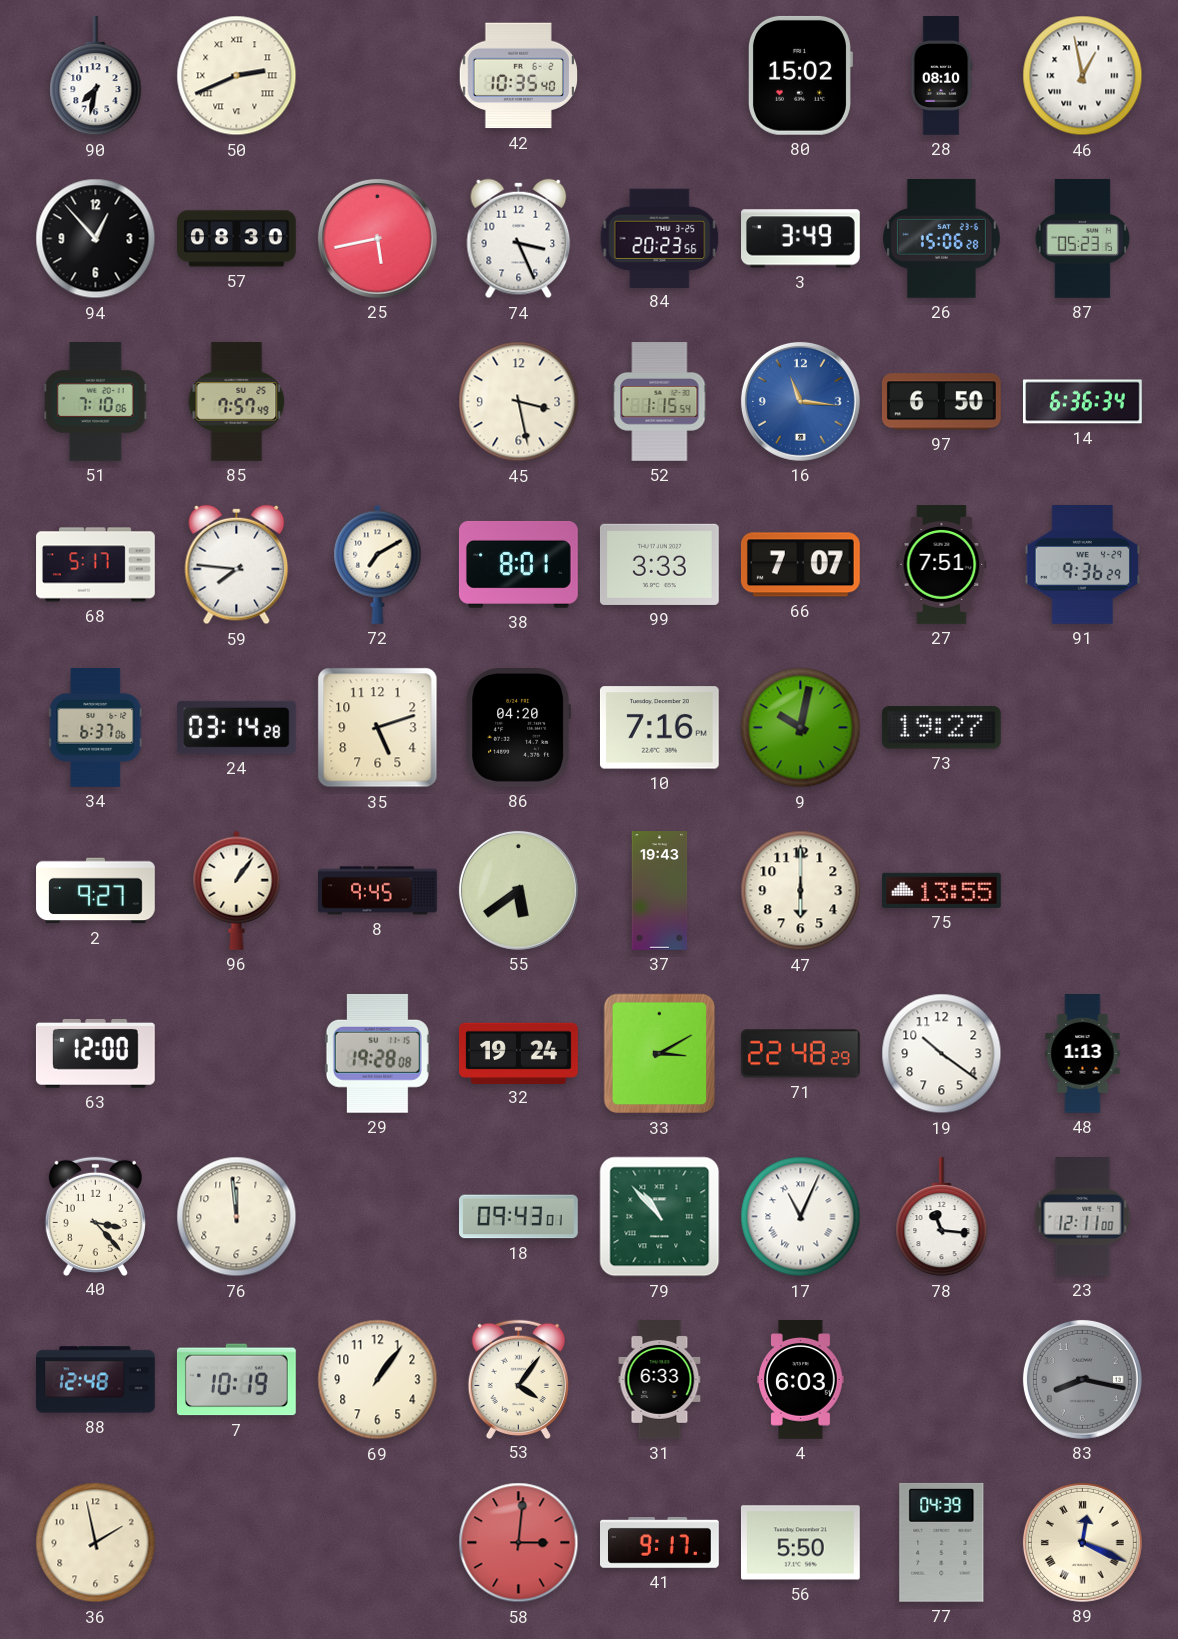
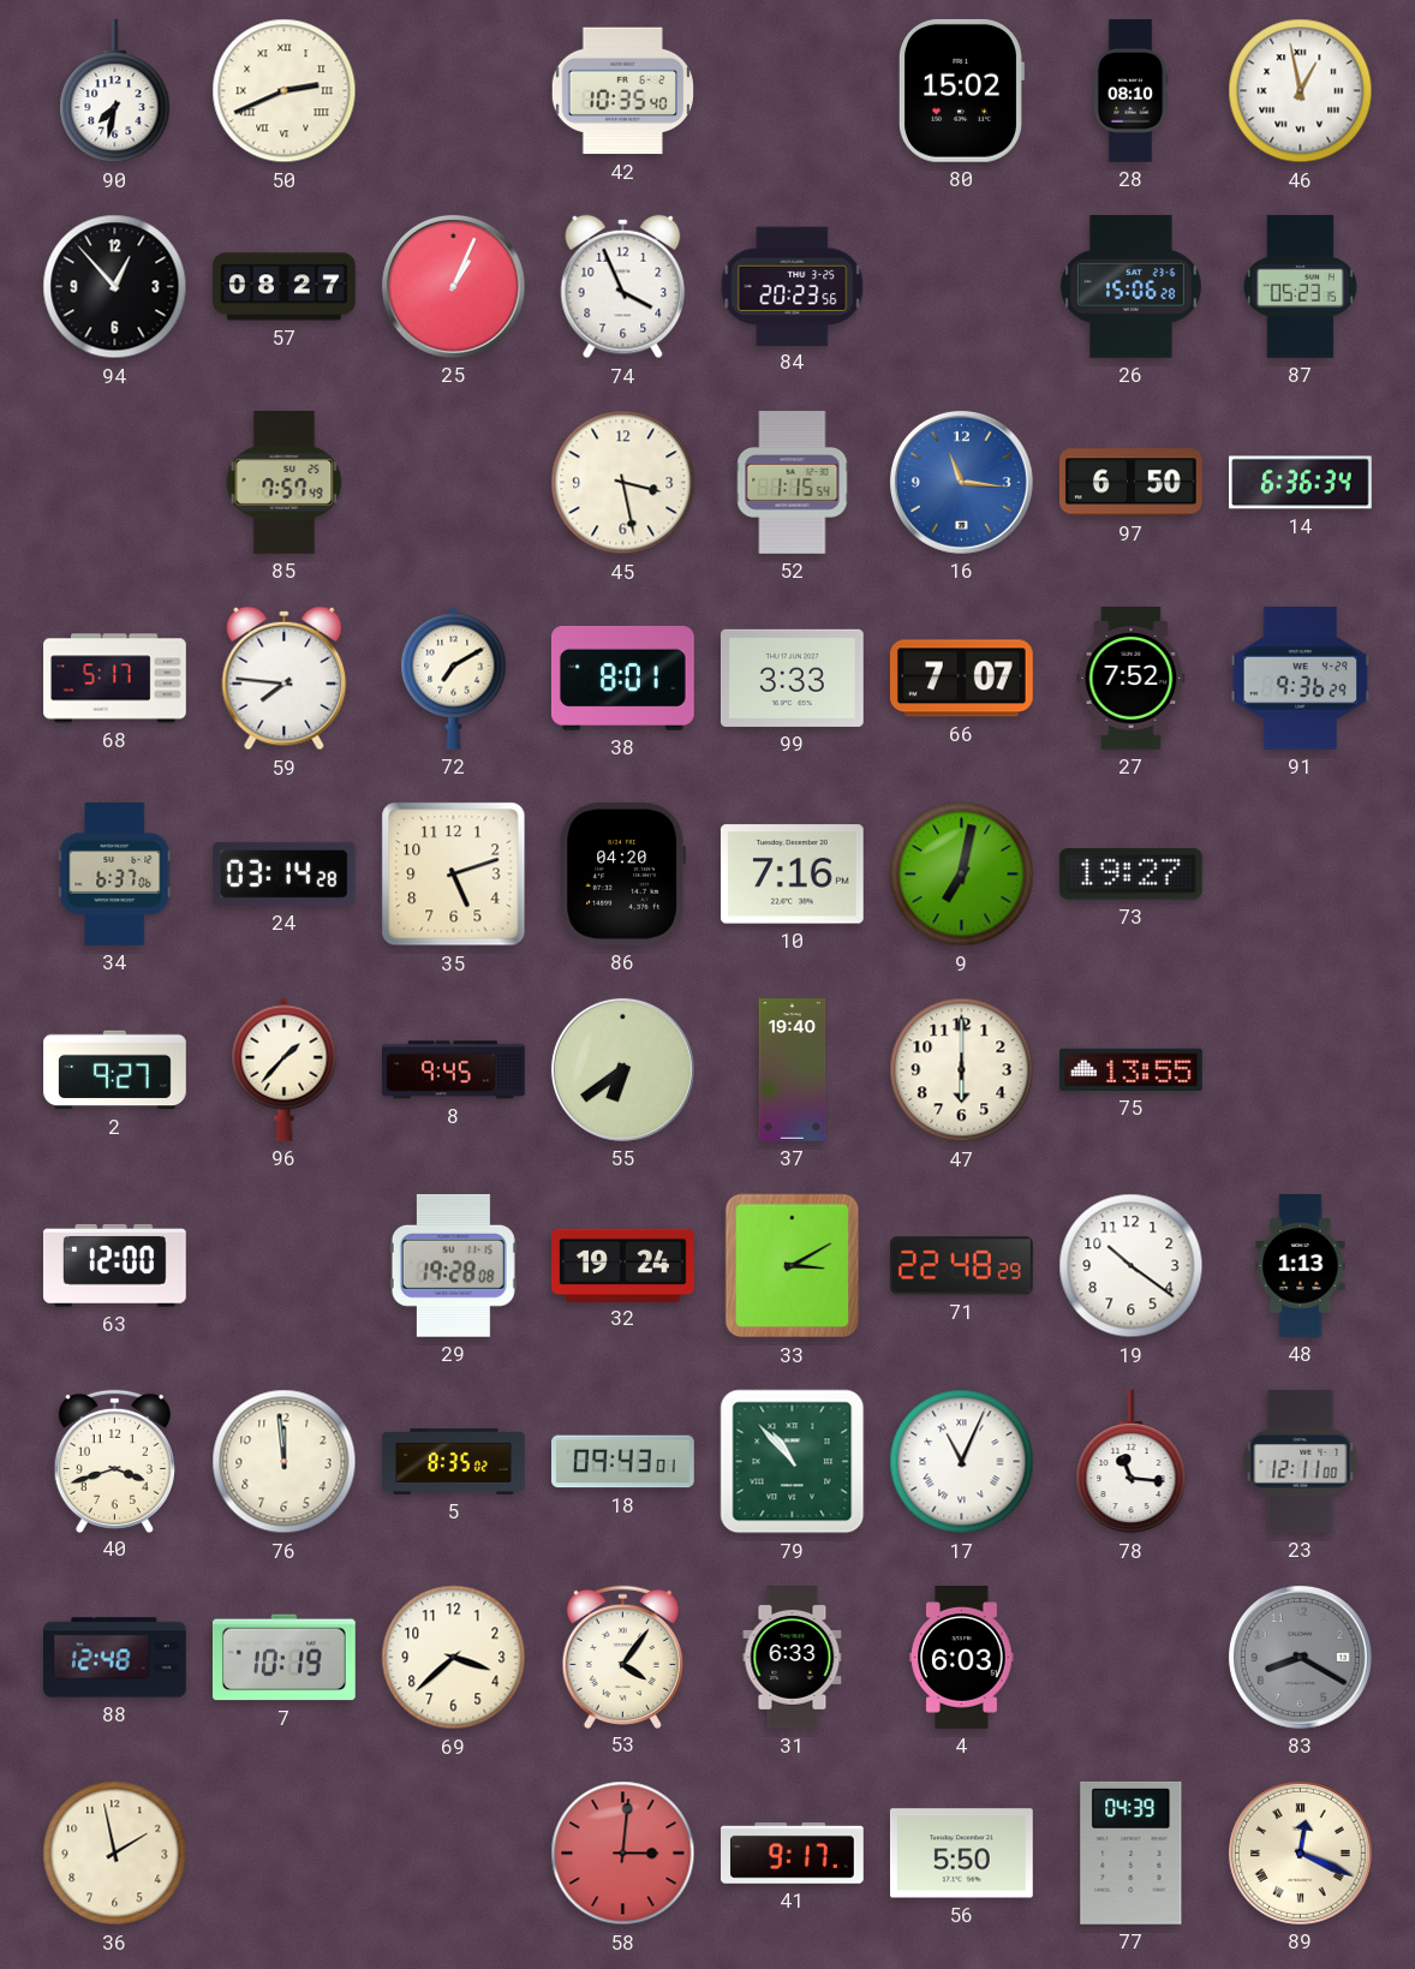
57: 08:30 -> 08:27 (285, 287)
25: 5:43 -> 1:04 (453, 286)
74: 3:26 -> 3:56 (623, 287)
3: 3:49 -> none (801, 239)
51: 7:10 -> none (95, 402)
27: 7:51 -> 7:52 (1132, 679)
9: 10:02 -> 7:02 (962, 875)
96: 1:06 -> 1:37 (285, 1069)
55: 5:39 -> 6:39 (622, 1069)
37: 19:43 -> 19:40 (793, 1070)
40: 3:23 -> 3:42 (114, 1461)
5: none -> 8:35 (454, 1461)
69: 1:06 -> 3:38 (454, 1658)
83: 8:17 -> 8:20 (1300, 1657)
